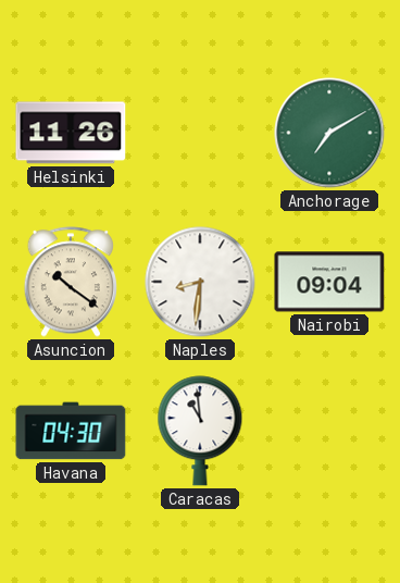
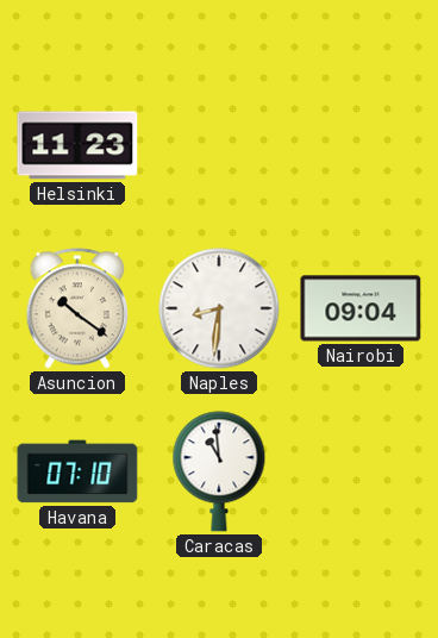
Helsinki: 11:26 -> 11:23 (77, 145)
Anchorage: 7:10 -> none (329, 133)
Havana: 04:30 -> 07:10 (77, 471)
